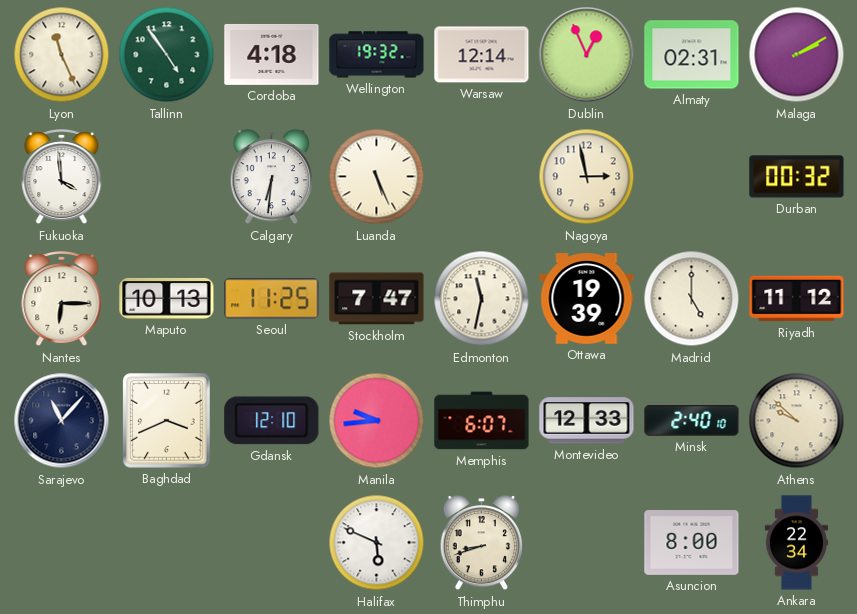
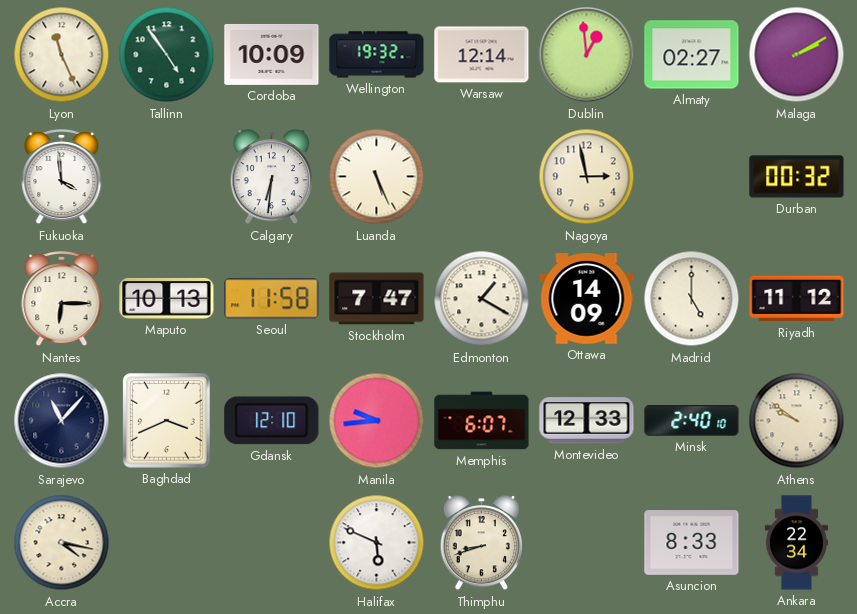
Cordoba: 4:18 -> 10:09 (272, 54)
Dublin: 12:56 -> 12:59 (587, 55)
Almaty: 02:31 -> 02:27 (692, 55)
Seoul: 11:25 -> 11:58 (272, 299)
Edmonton: 11:32 -> 1:20 (482, 299)
Ottawa: 19:39 -> 14:09 (587, 299)
Athens: 9:52 -> 9:51 (797, 421)
Accra: none -> 4:17 (62, 543)
Asuncion: 8:00 -> 8:33 (692, 543)
